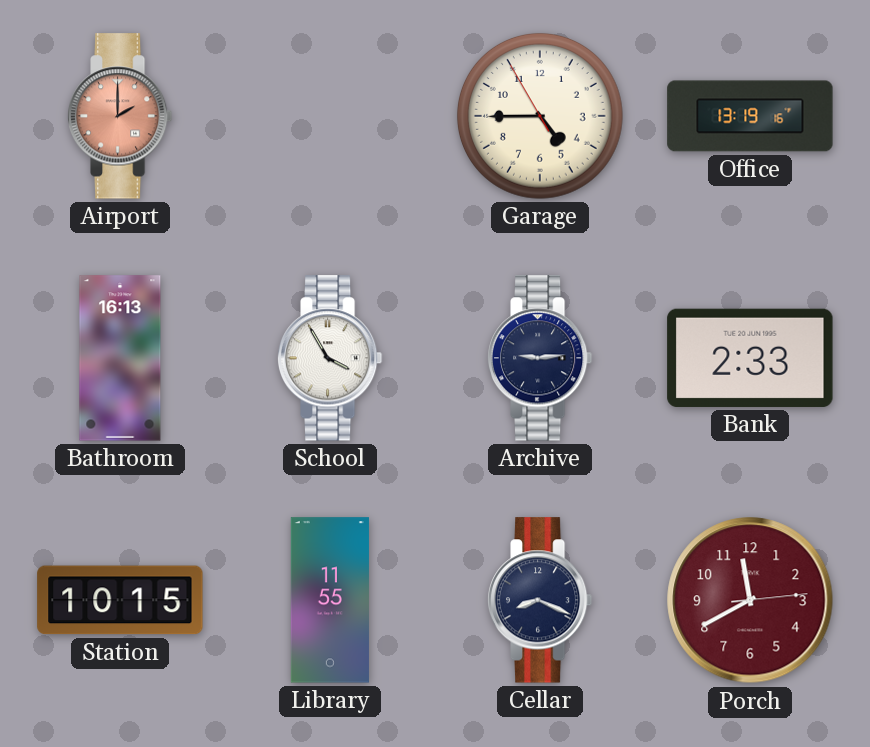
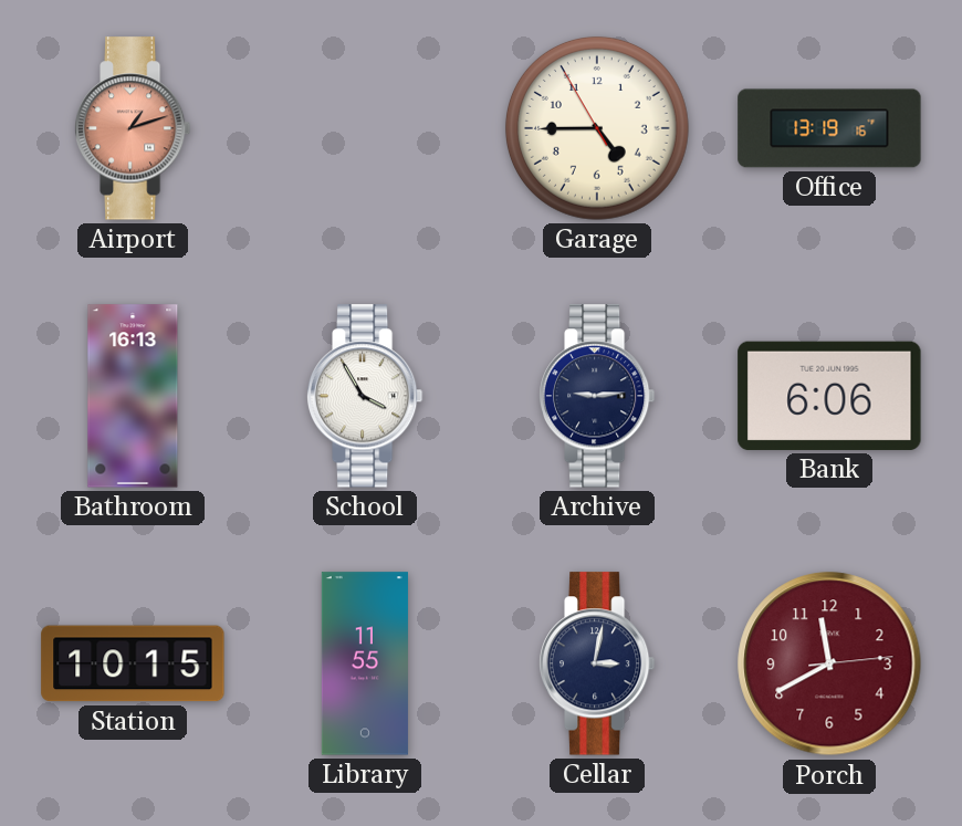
Airport: 2:00 -> 1:12 (133, 128)
Bank: 2:33 -> 6:06 (829, 396)
Cellar: 8:19 -> 3:02 (597, 663)
